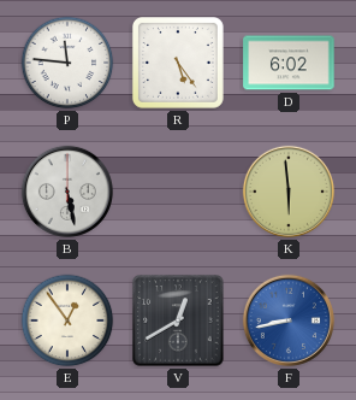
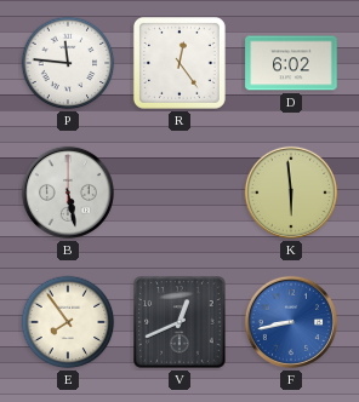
R: 5:24 -> 12:24 (180, 63)
E: 12:54 -> 7:54 (68, 322)
V: 12:40 -> 12:41 (180, 322)
